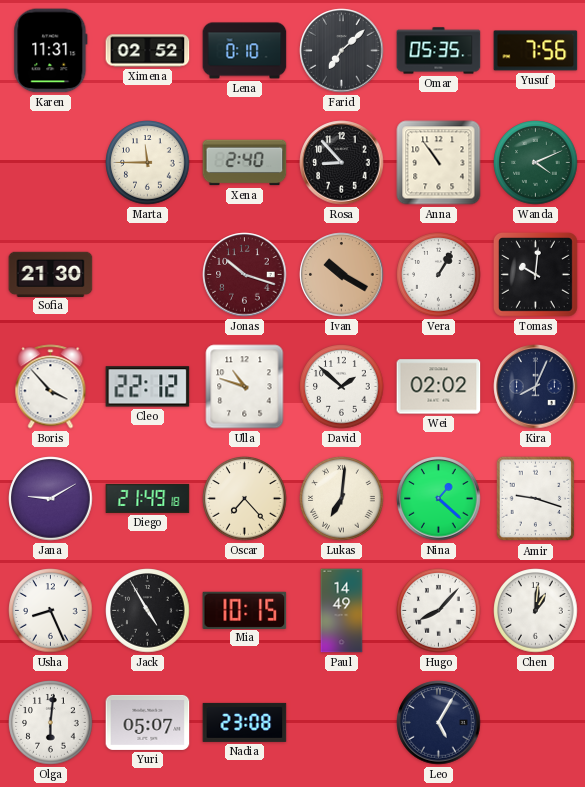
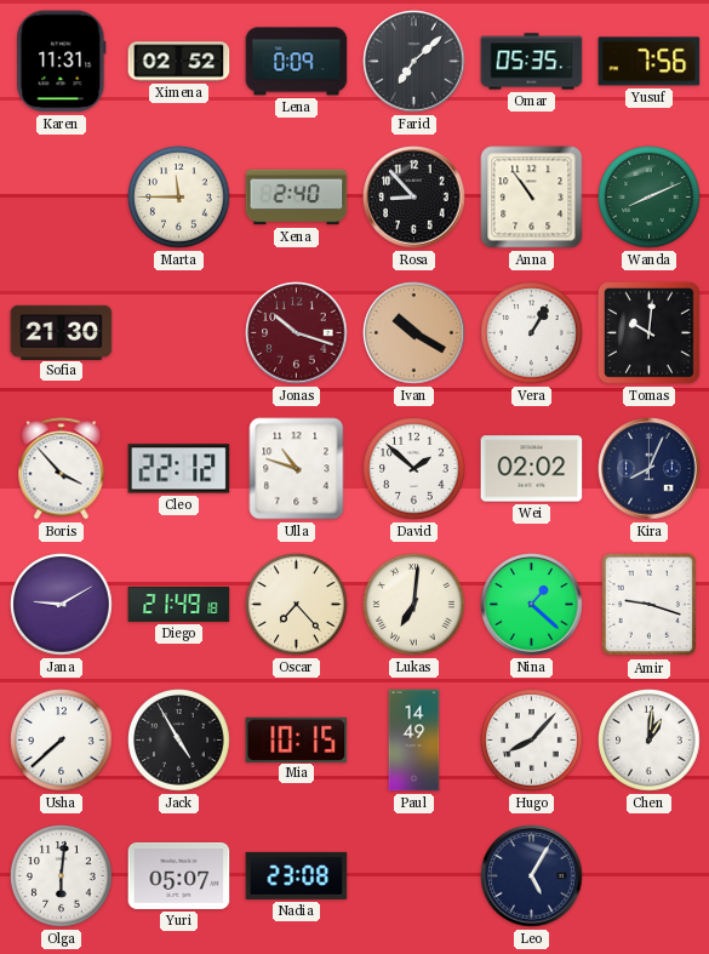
Lena: 0:10 -> 0:09 (297, 62)
Wanda: 4:11 -> 8:11 (650, 198)
Usha: 8:26 -> 7:38 (62, 741)
